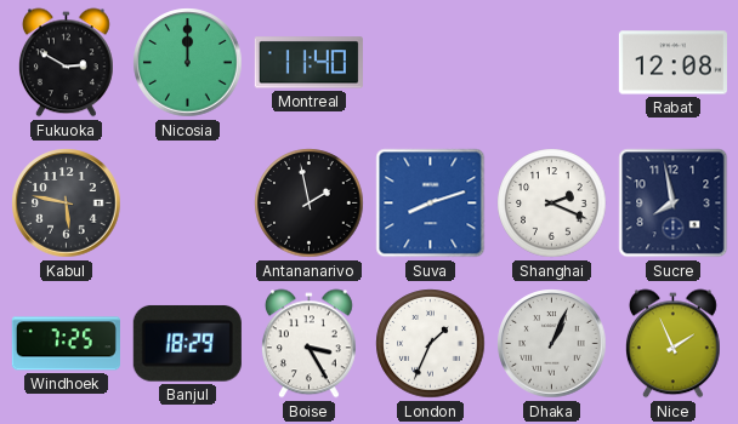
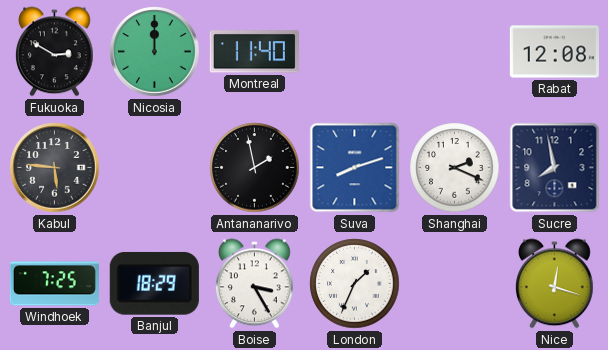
Kabul: 5:47 -> 5:46 (55, 168)
Dhaka: 1:04 -> none (552, 344)
Nice: 1:56 -> 12:18 (555, 284)
